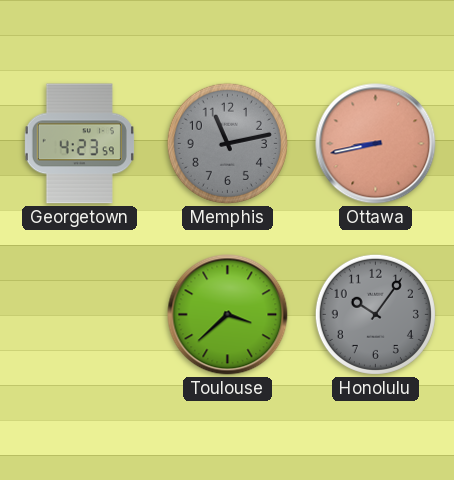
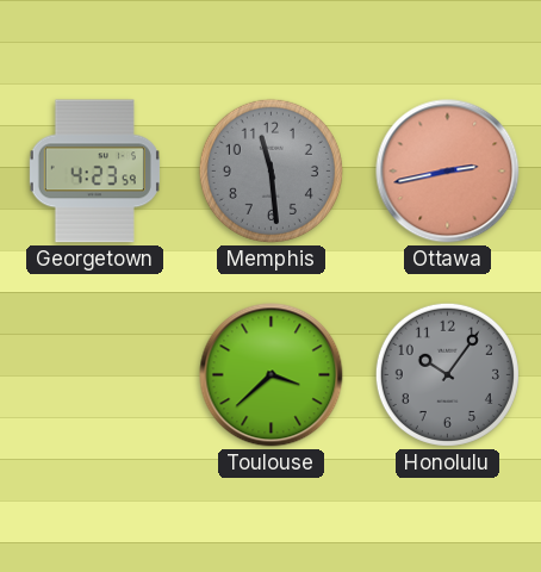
Memphis: 11:13 -> 11:29 (270, 170)
Ottawa: 8:43 -> 2:43 (448, 172)
